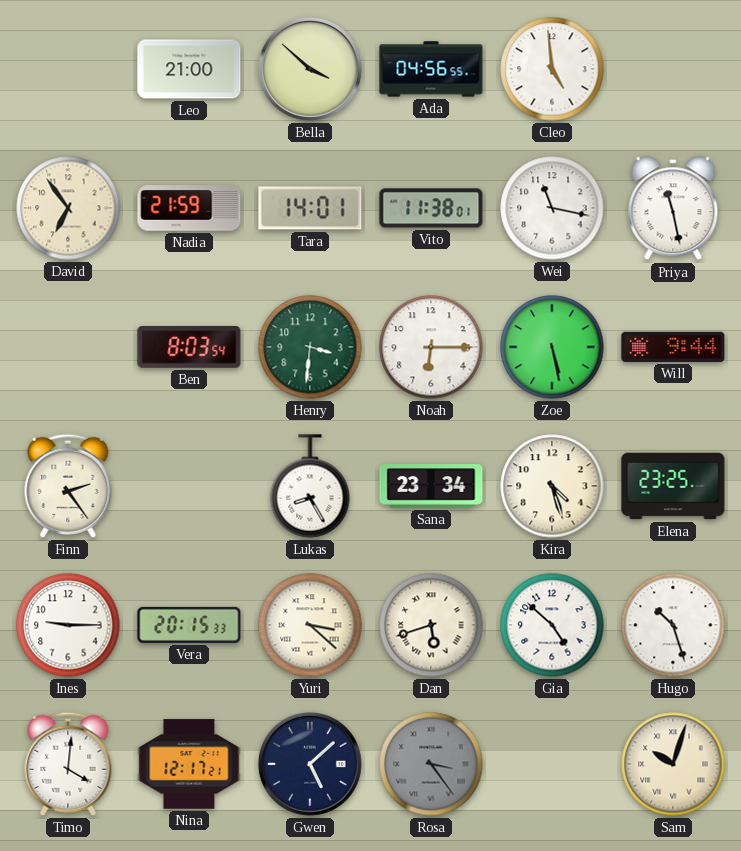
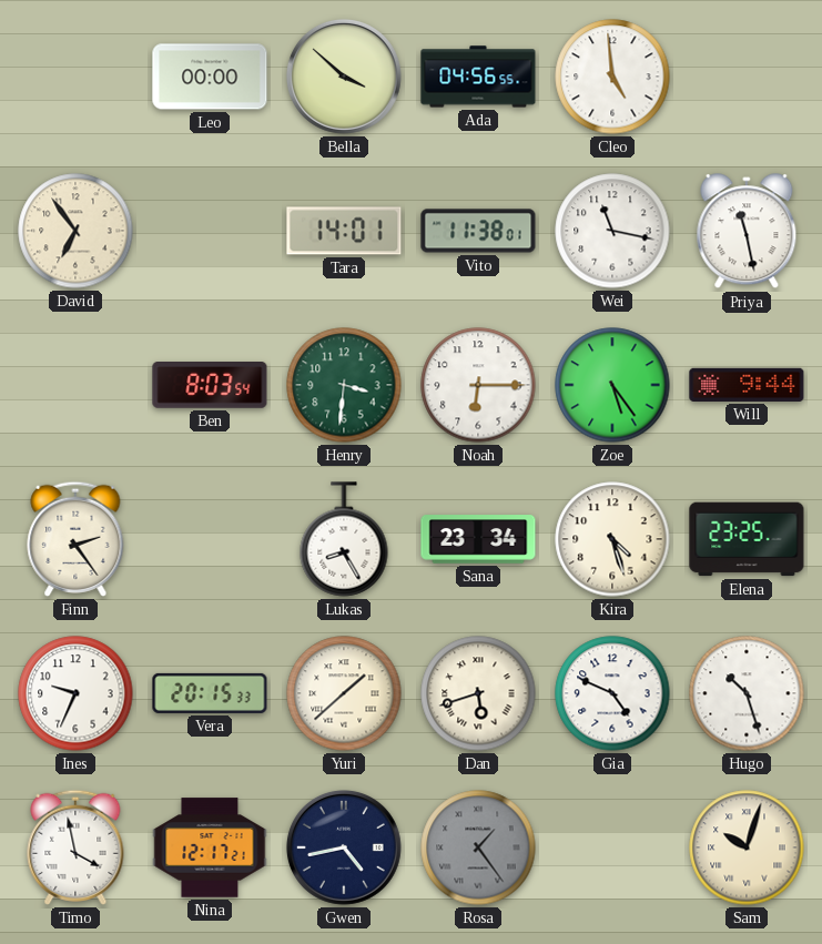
Leo: 21:00 -> 00:00 (210, 77)
Nadia: 21:59 -> none (189, 208)
Zoe: 5:28 -> 5:24 (612, 385)
Ines: 9:15 -> 9:34 (75, 693)
Yuri: 3:22 -> 1:38 (344, 693)
Gia: 4:52 -> 4:49 (612, 693)
Timo: 4:01 -> 3:58 (75, 847)
Gwen: 5:08 -> 4:43 (344, 847)
Rosa: 3:24 -> 1:24 (478, 847)
